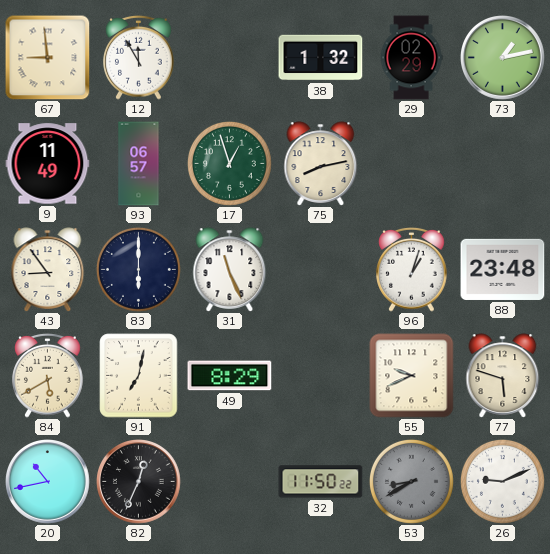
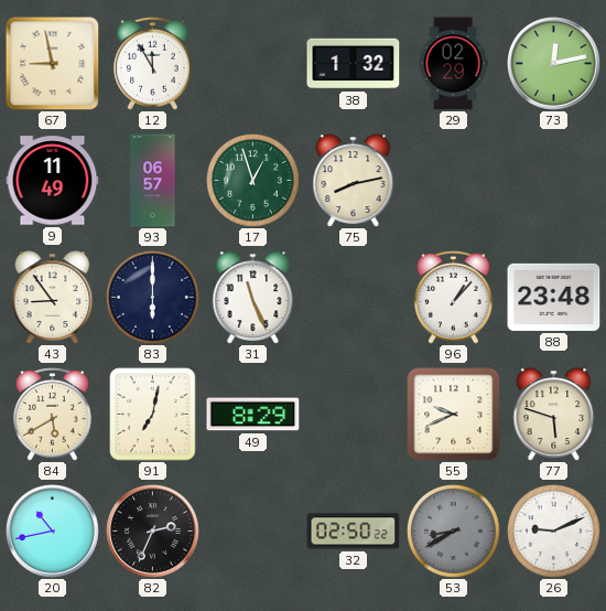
67: 8:59 -> 8:58 (53, 64)
73: 1:13 -> 12:13 (554, 64)
96: 1:03 -> 1:07 (454, 297)
82: 12:34 -> 2:34 (153, 532)
32: 11:50 -> 02:50 (354, 532)
